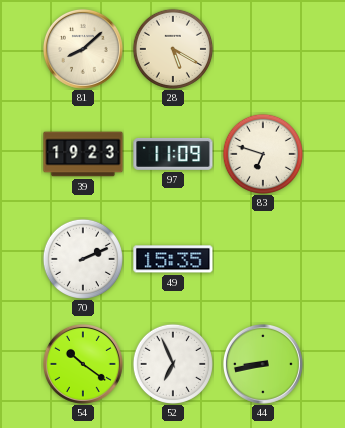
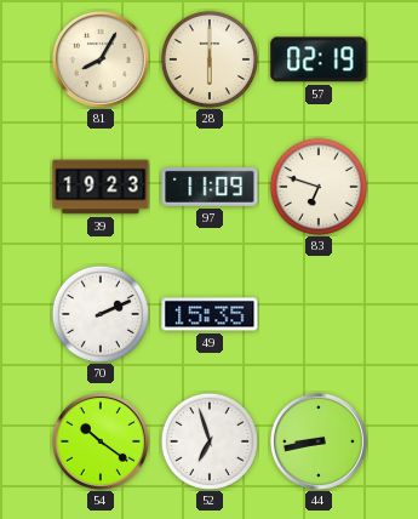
81: 8:08 -> 8:05 (101, 59)
28: 5:20 -> 6:00 (210, 59)
57: none -> 02:19 (319, 59)
52: 6:56 -> 6:57 (210, 441)
